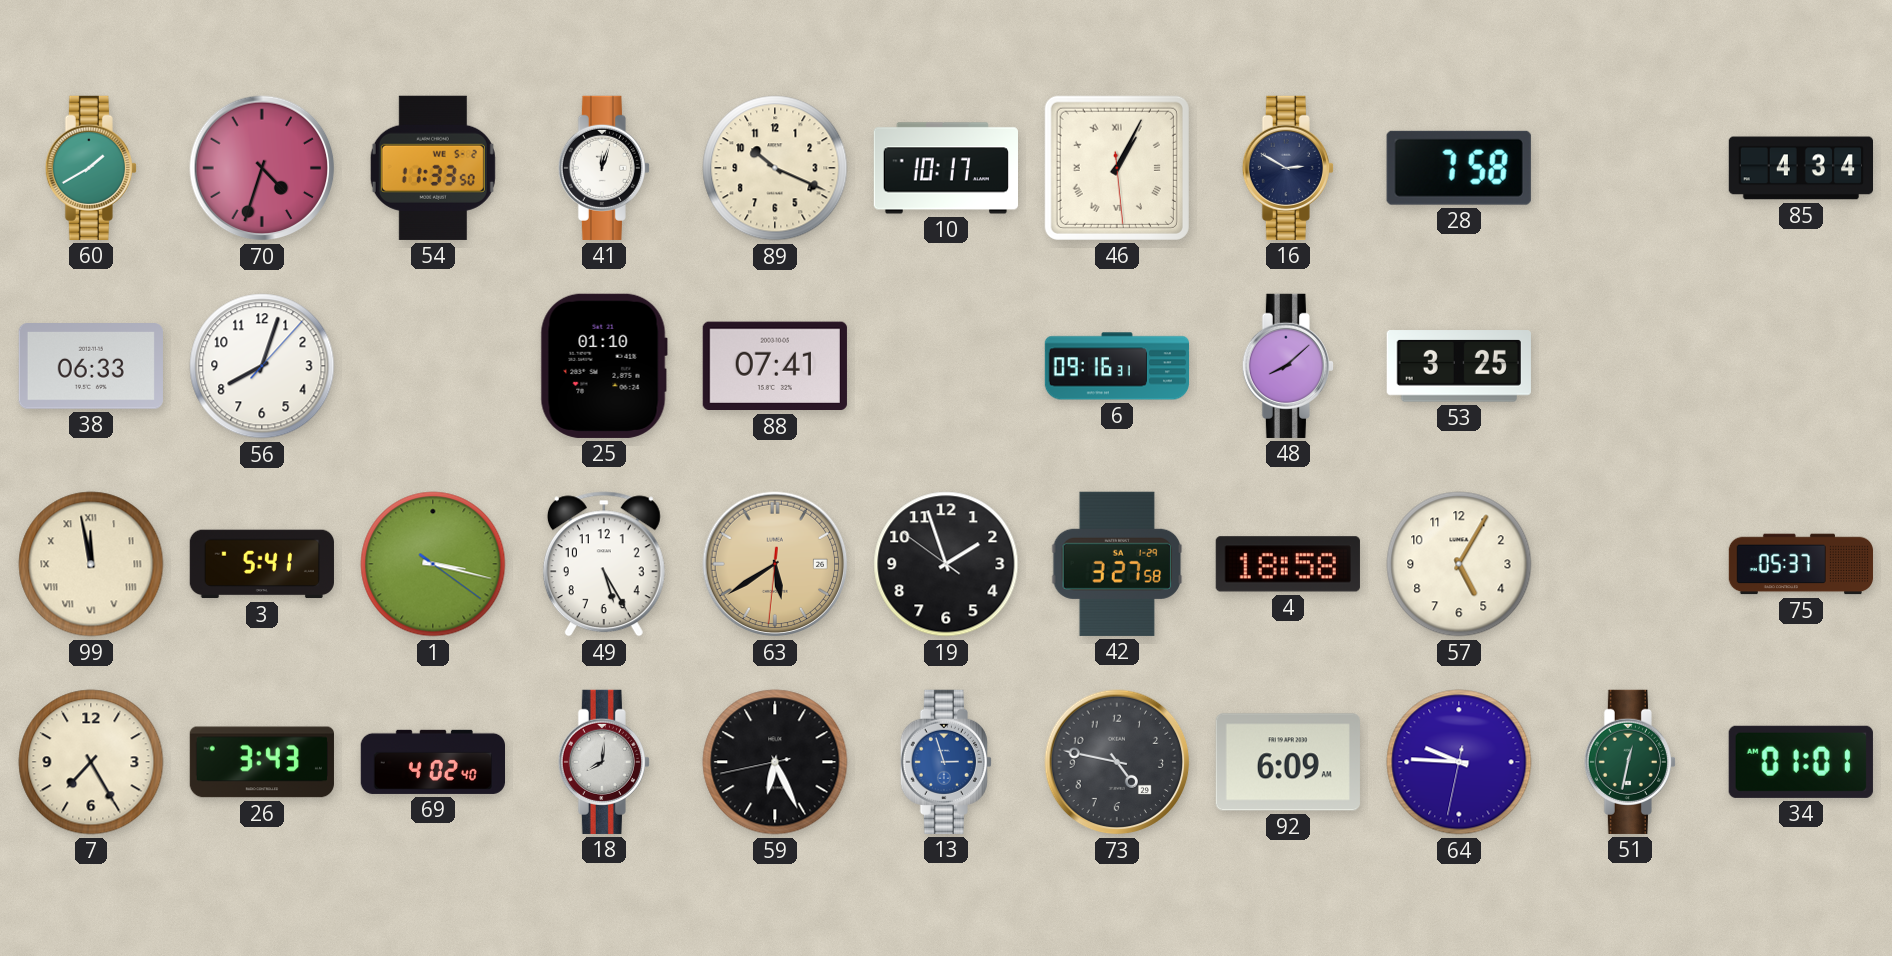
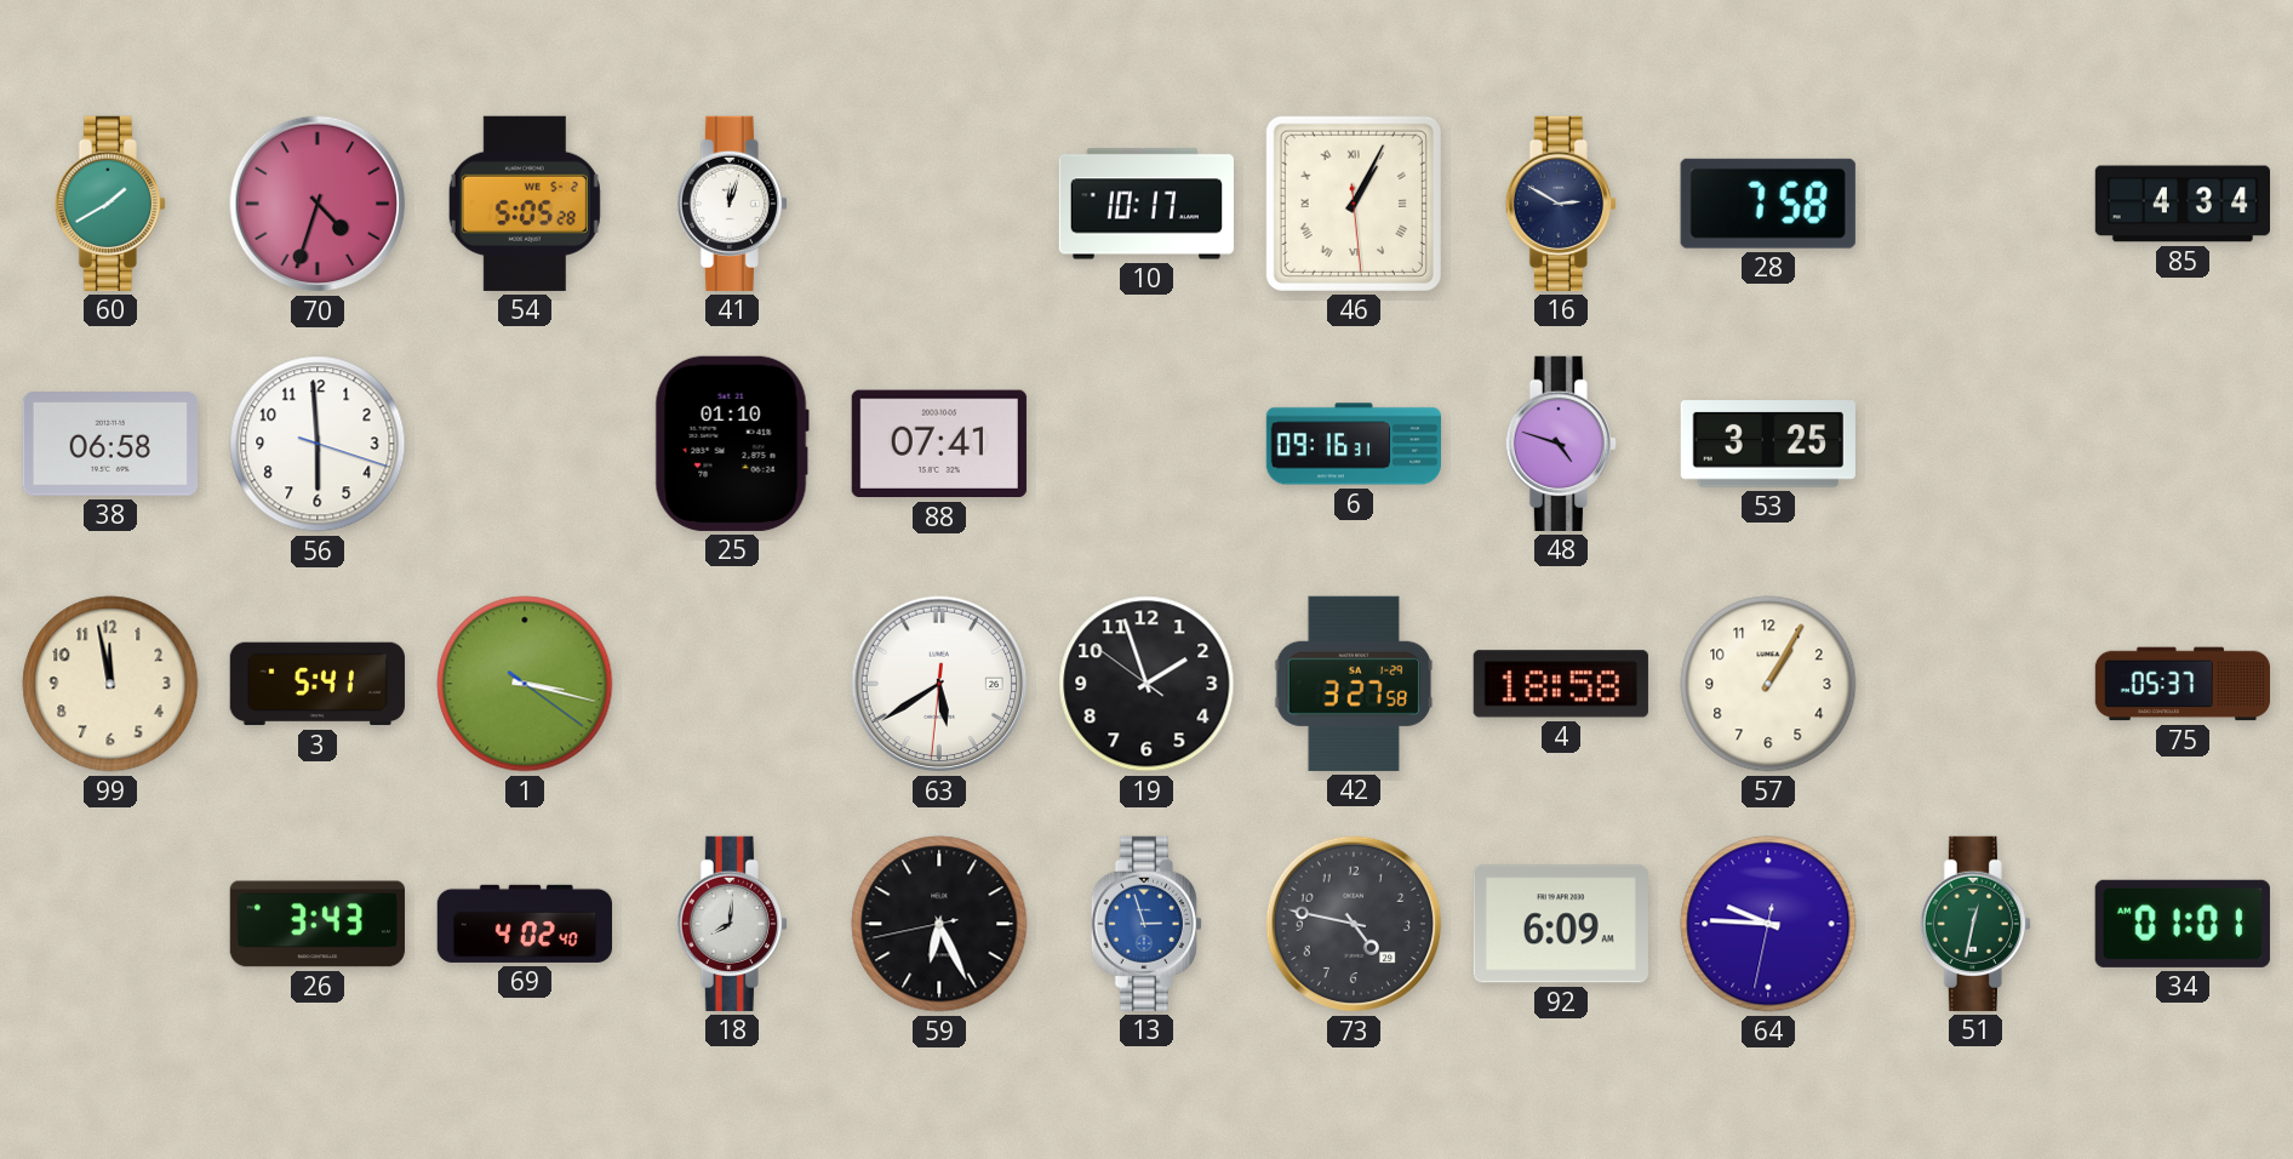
54: 11:33 -> 5:05 (525, 204)
89: 10:19 -> none (775, 168)
38: 06:33 -> 06:58 (110, 445)
56: 8:03 -> 5:59 (318, 444)
48: 8:08 -> 4:48 (1561, 444)
99 numerals: Roman -> Arabic (110, 684)
49: 5:25 -> none (604, 564)
63 dial: champagne -> white (939, 684)
57: 5:05 -> 1:05 (1768, 684)
7: 7:25 -> none (91, 762)
